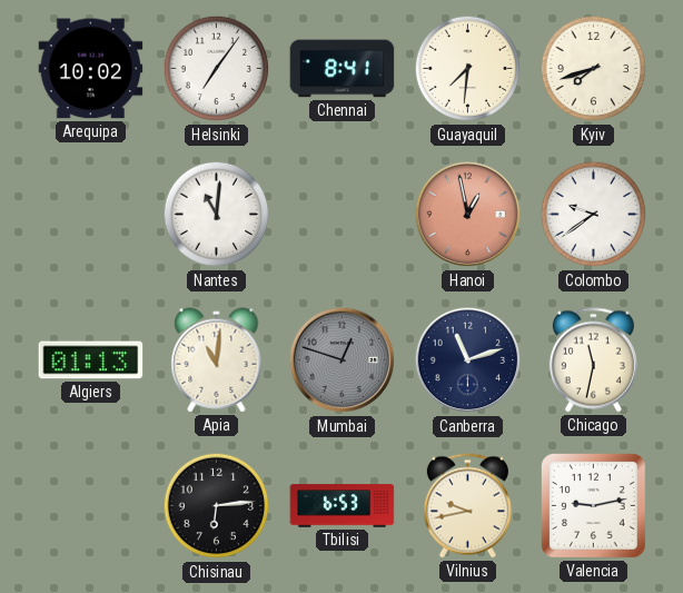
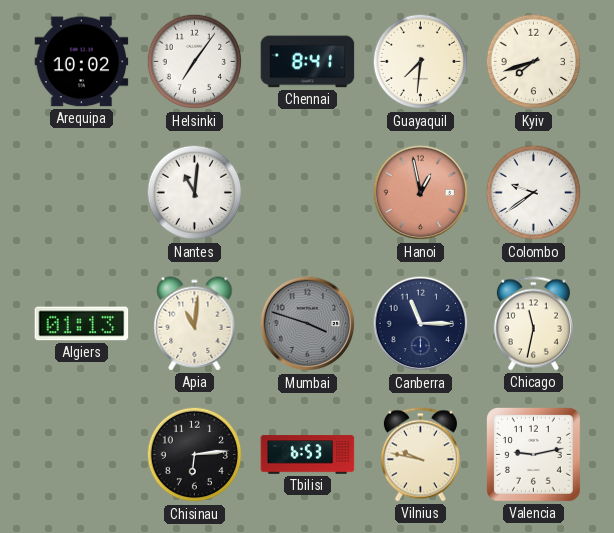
Mumbai: 12:48 -> 3:48 (308, 324)
Canberra: 11:12 -> 11:15 (421, 324)
Vilnius: 9:43 -> 9:47 (420, 455)
